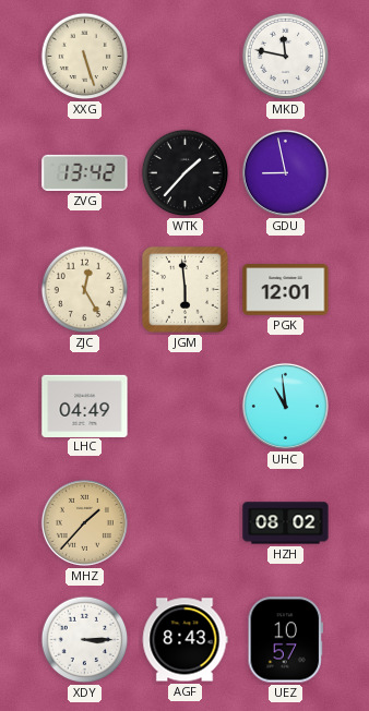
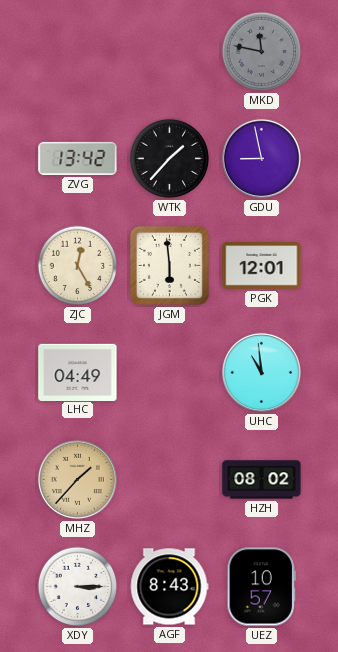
XXG: 5:27 -> none (85, 57)
MKD dial: white -> grey (262, 52)
